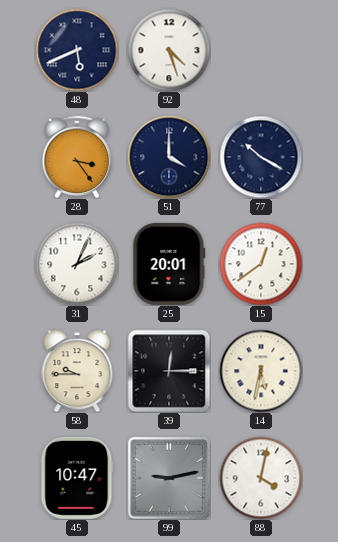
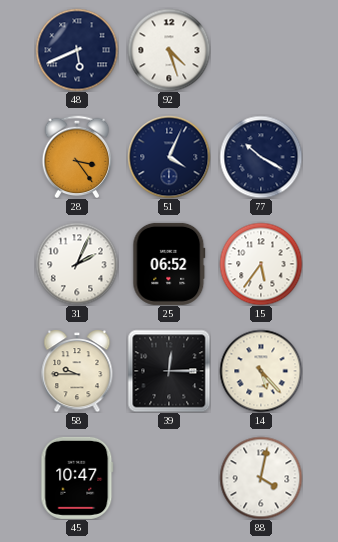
51: 4:00 -> 4:04 (169, 157)
25: 20:01 -> 06:52 (169, 264)
15: 12:39 -> 5:36 (261, 264)
14: 5:32 -> 5:23 (261, 371)
99: 9:13 -> none (169, 478)
